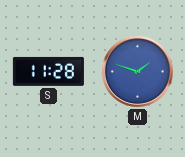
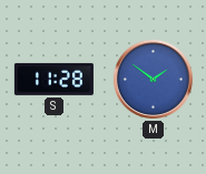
M: 1:48 -> 1:51 (153, 79)
